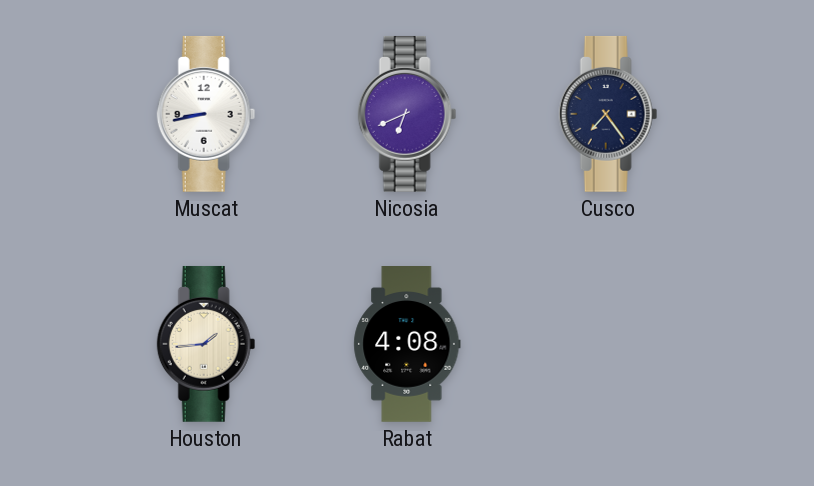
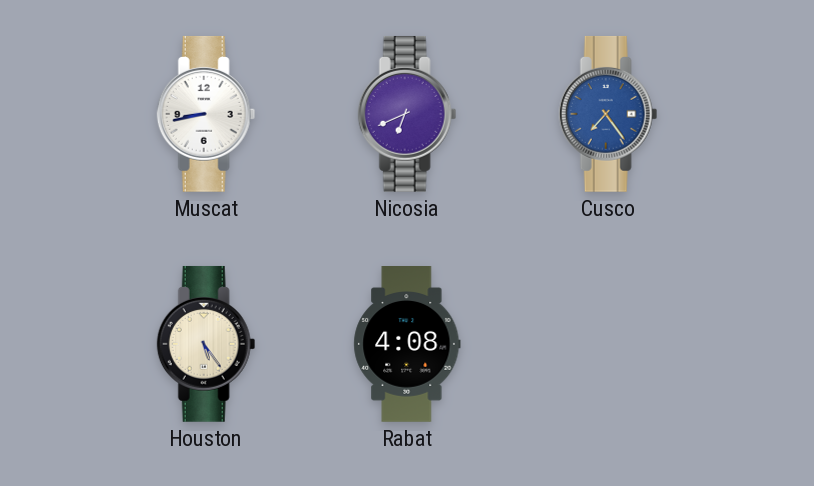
Cusco dial: navy -> blue (608, 114)
Houston: 1:44 -> 5:24 (206, 344)
